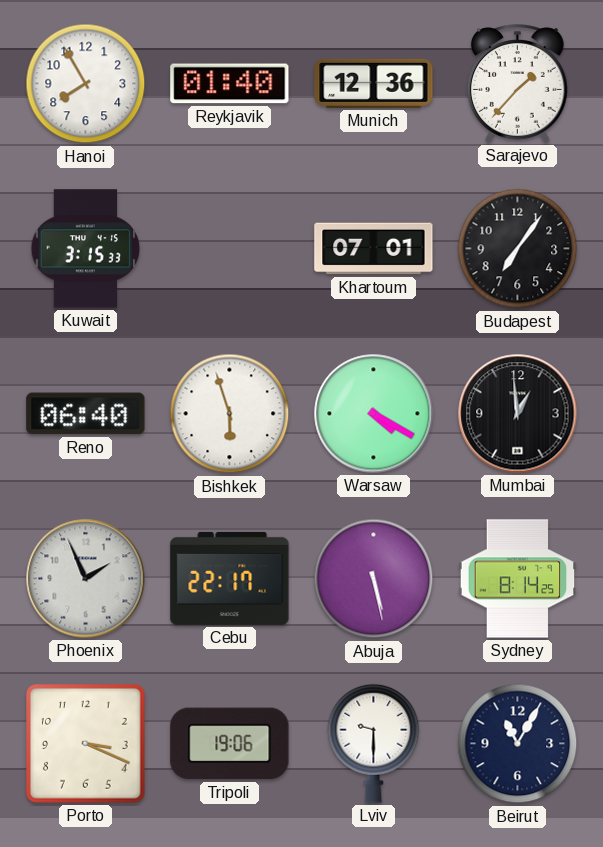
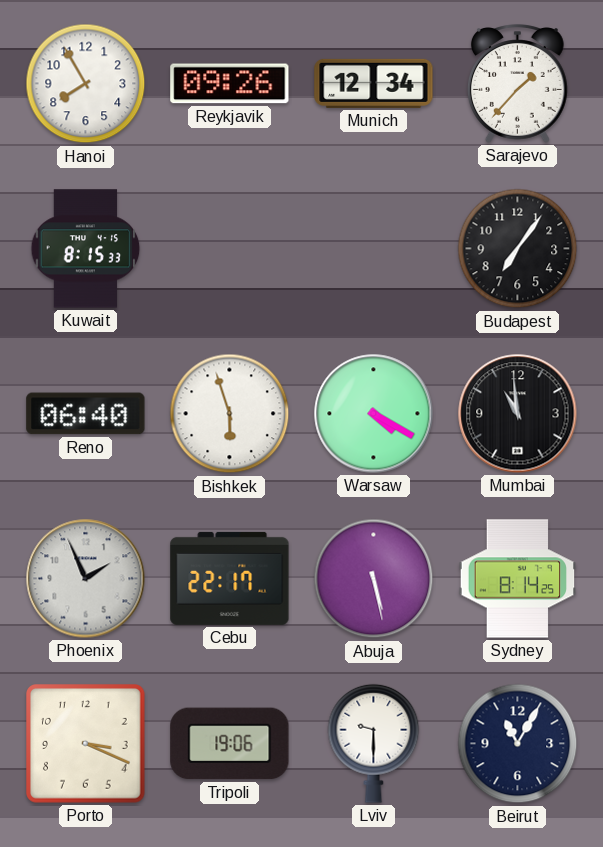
Reykjavik: 01:40 -> 09:26 (230, 84)
Munich: 12:36 -> 12:34 (374, 83)
Kuwait: 3:15 -> 8:15 (86, 249)
Khartoum: 07:01 -> none (374, 249)
Mumbai: 12:59 -> 10:59 (518, 414)
